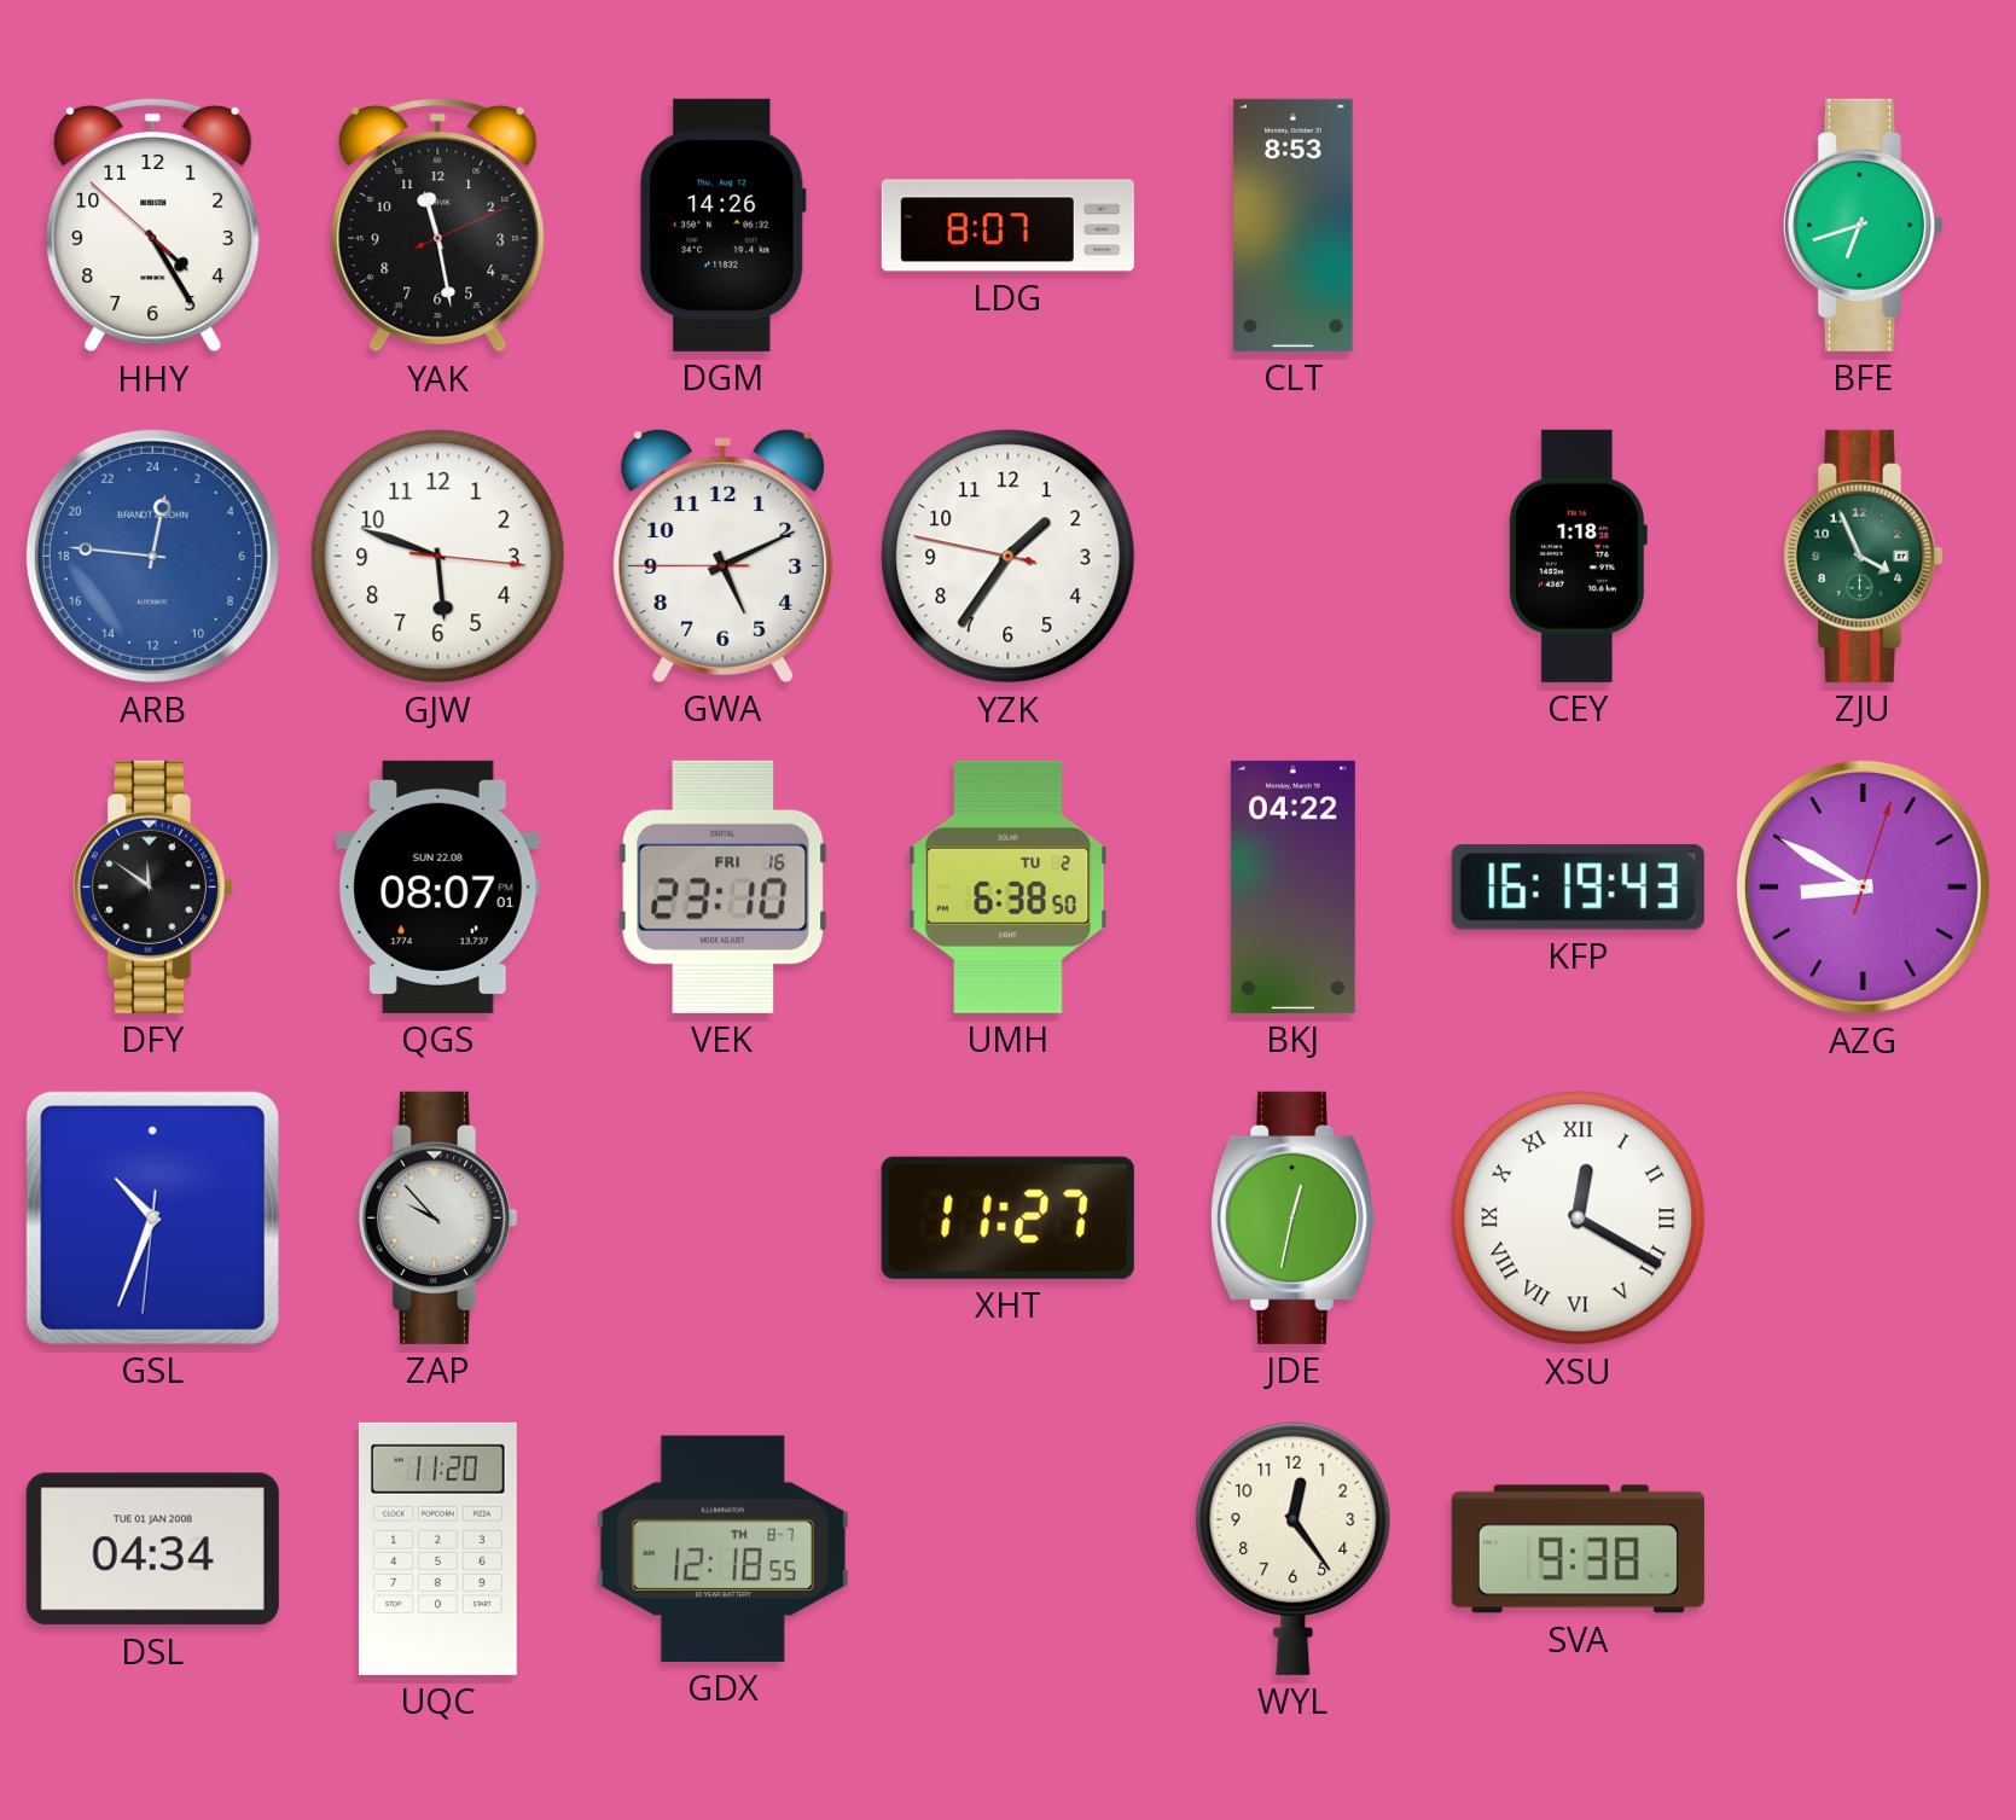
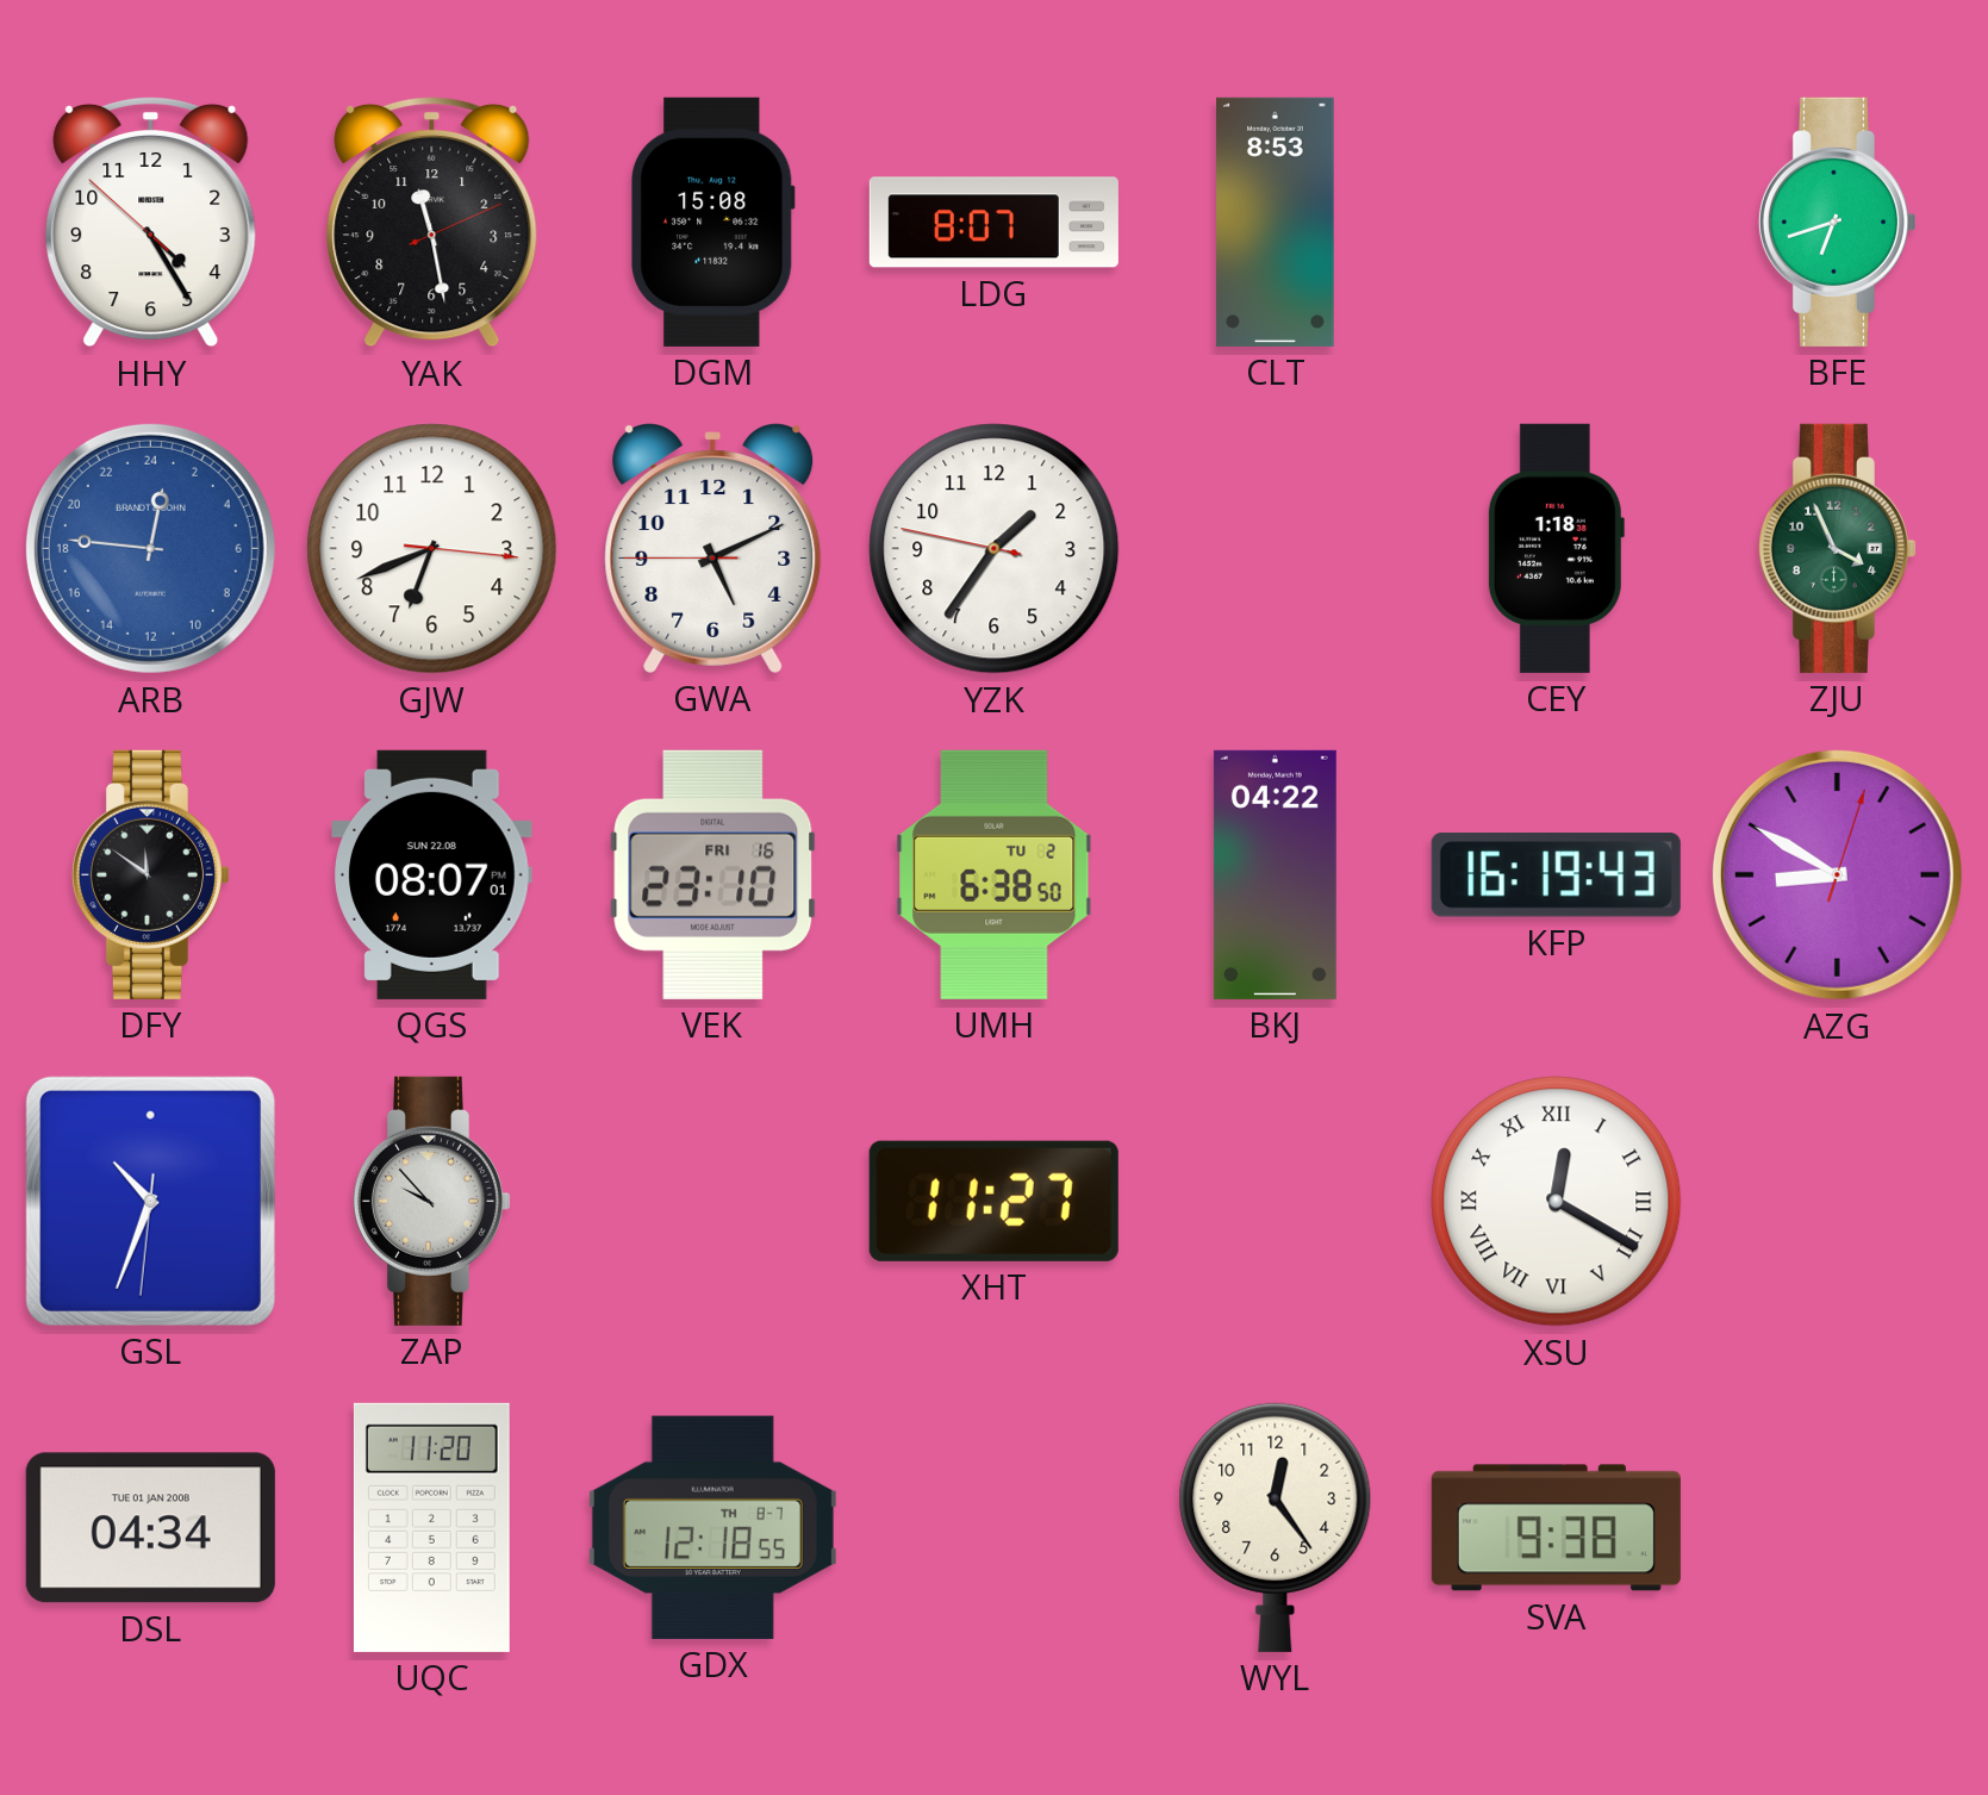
DGM: 14:26 -> 15:08 (713, 222)
GJW: 5:48 -> 6:41 (432, 549)
JDE: 12:32 -> none (1292, 1217)
